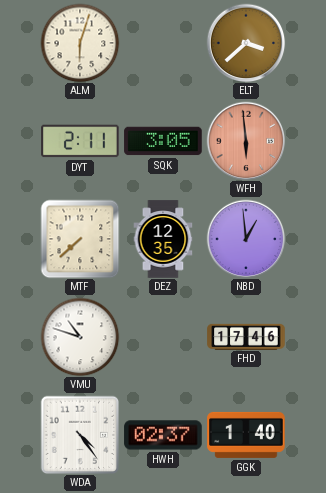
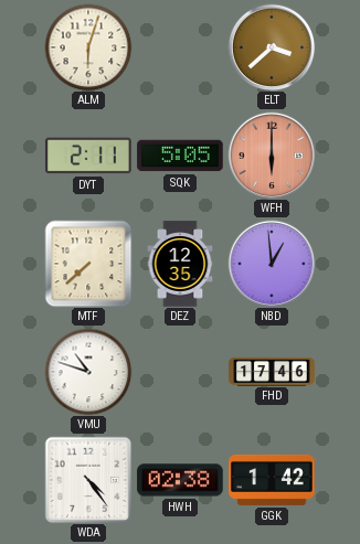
SQK: 3:05 -> 5:05 (180, 156)
WFH: 5:59 -> 6:00 (272, 156)
HWH: 02:37 -> 02:38 (180, 480)
GGK: 1:40 -> 1:42 (272, 480)
